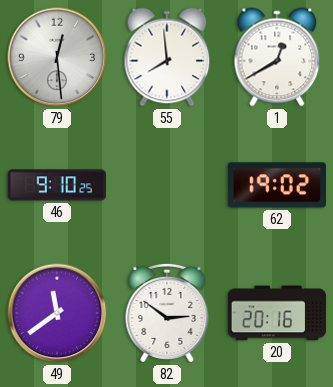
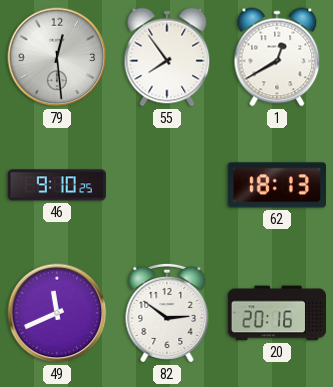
55: 7:59 -> 7:54 (167, 57)
62: 19:02 -> 18:13 (277, 185)
49: 11:39 -> 11:41 (57, 313)
